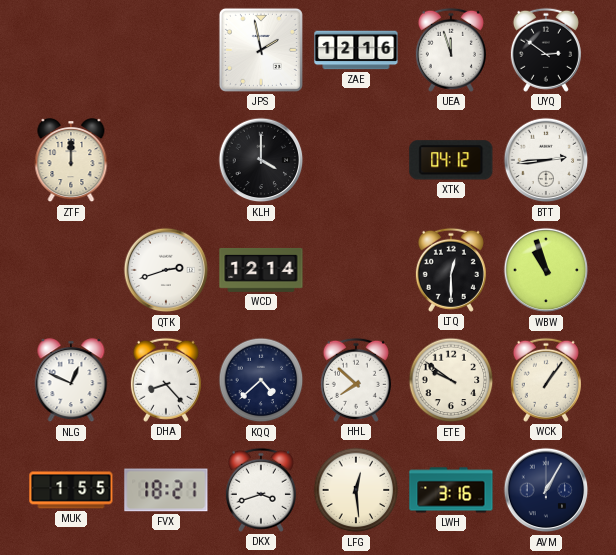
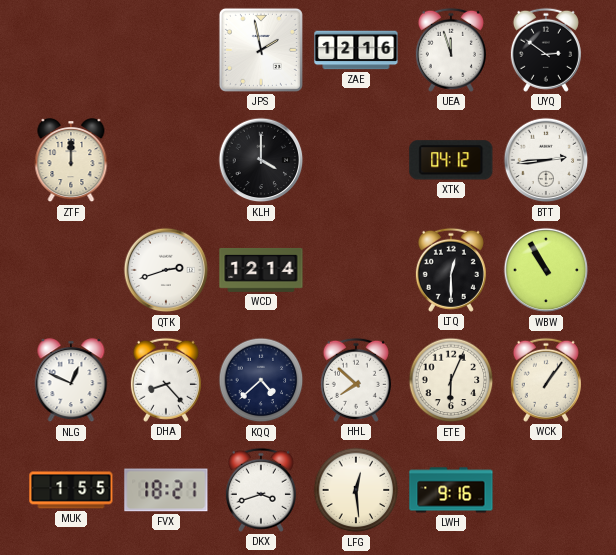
WBW: 10:57 -> 10:55 (546, 270)
ETE: 9:51 -> 6:04 (451, 380)
LWH: 3:16 -> 9:16 (451, 490)
AVM: 1:05 -> none (546, 490)
